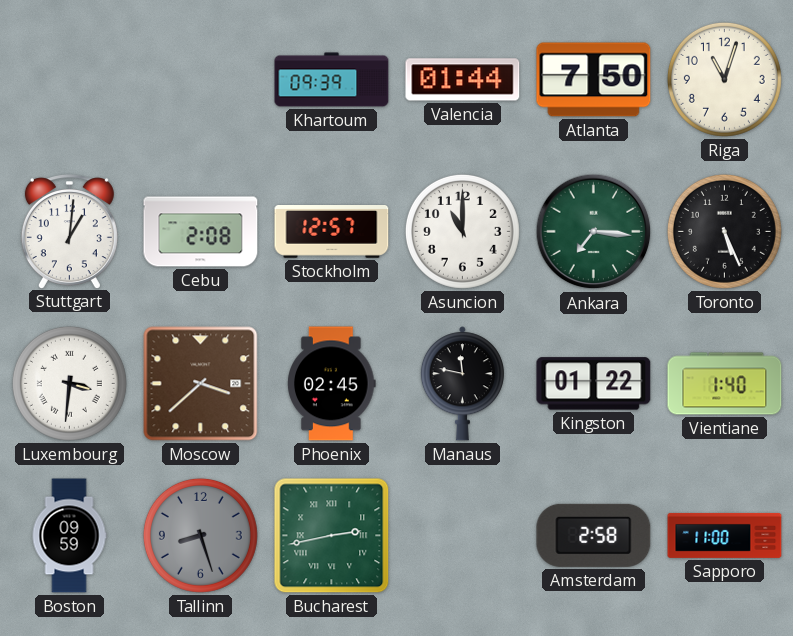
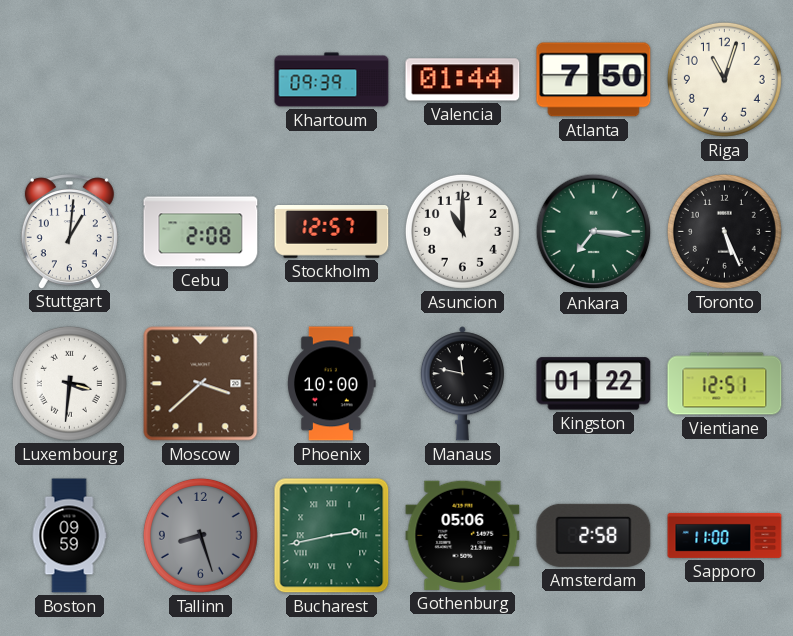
Phoenix: 02:45 -> 10:00 (332, 384)
Vientiane: 1:40 -> 12:51 (725, 384)
Gothenburg: none -> 05:06 (463, 535)
